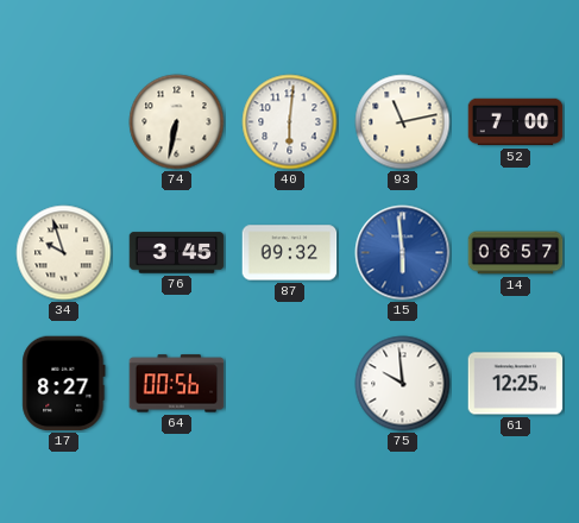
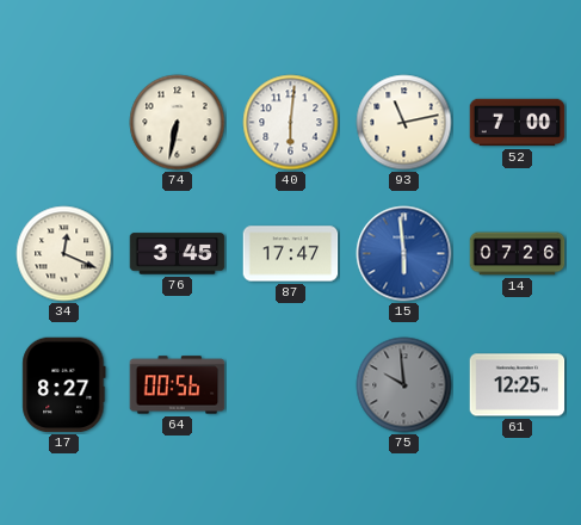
34: 9:57 -> 12:19 (64, 254)
87: 09:32 -> 17:47 (291, 254)
14: 06:57 -> 07:26 (518, 254)
75 dial: white -> grey (404, 385)
